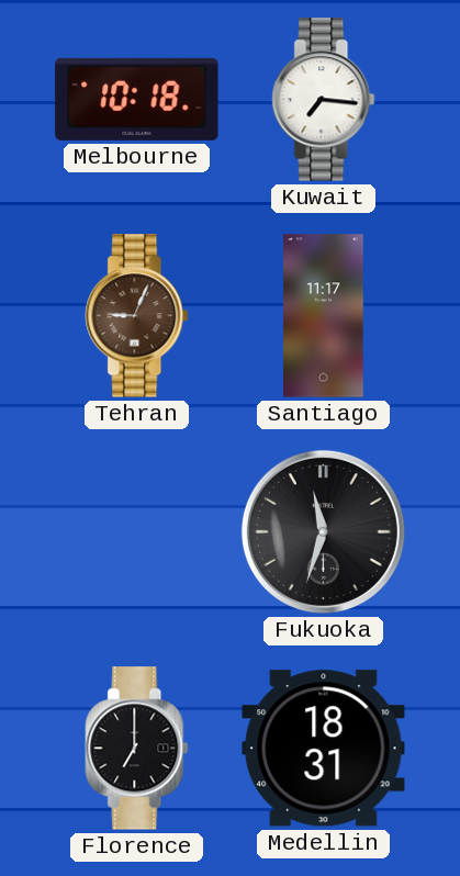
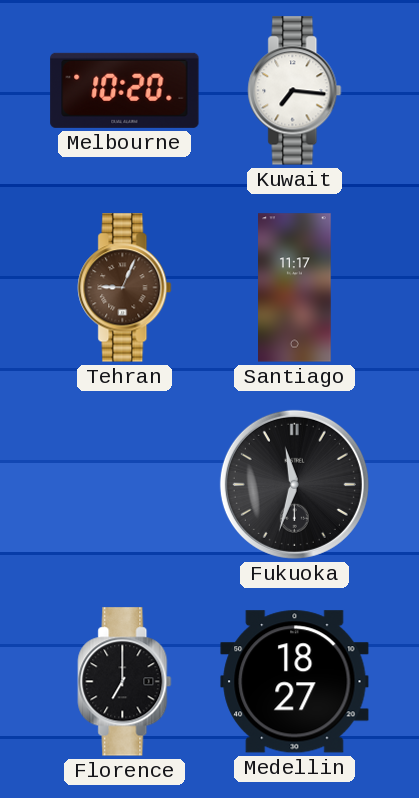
Melbourne: 10:18 -> 10:20 (125, 90)
Medellin: 18:31 -> 18:27 (295, 682)
